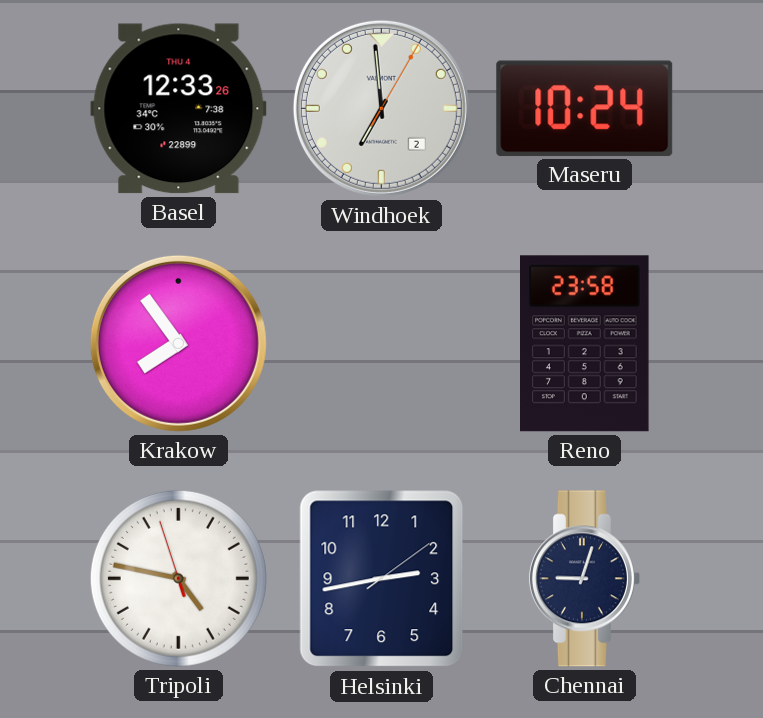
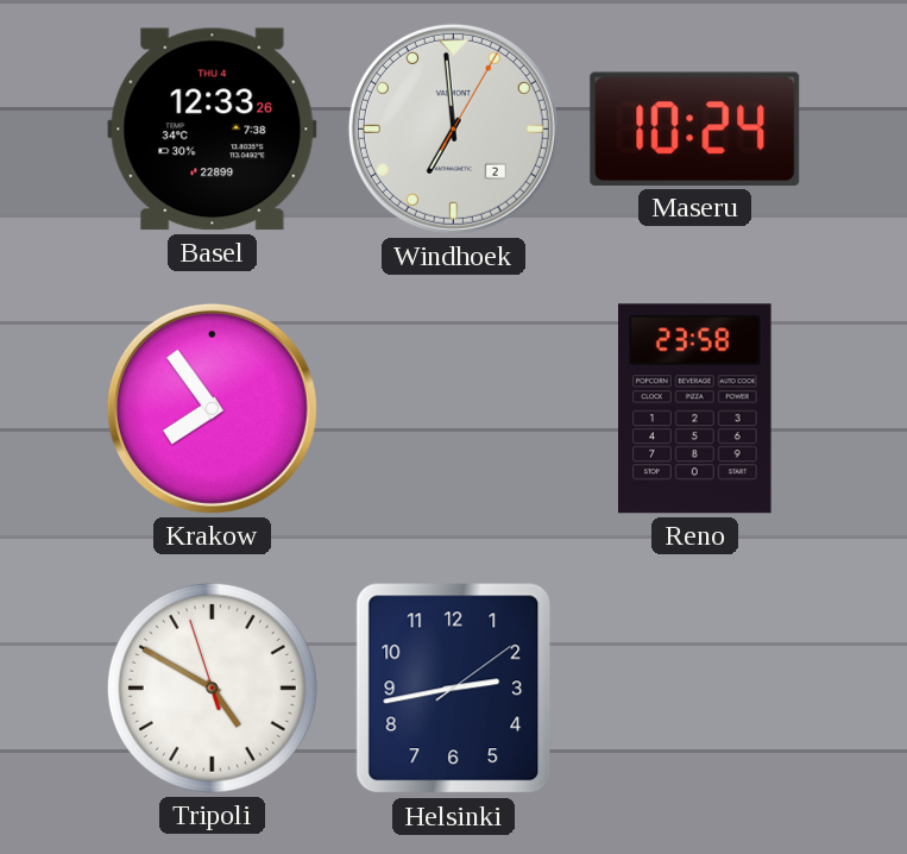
Tripoli: 4:46 -> 4:49 (212, 687)
Chennai: 9:03 -> none (584, 579)
